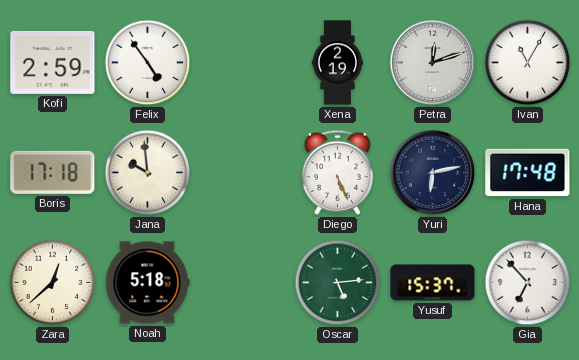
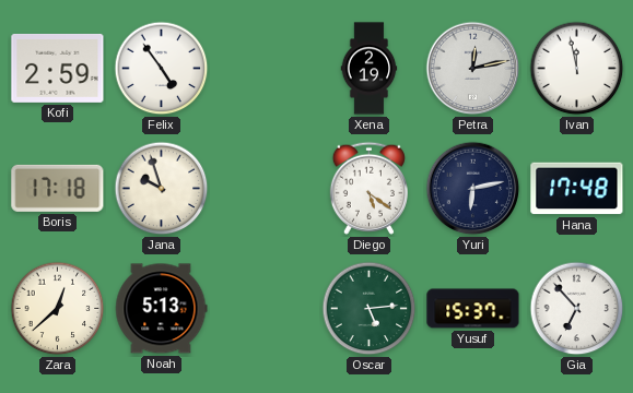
Petra: 12:12 -> 12:13 (473, 69)
Ivan: 11:05 -> 11:58 (577, 69)
Jana: 9:59 -> 9:57 (162, 189)
Diego: 5:26 -> 5:21 (368, 188)
Noah: 5:18 -> 5:13 (162, 309)
